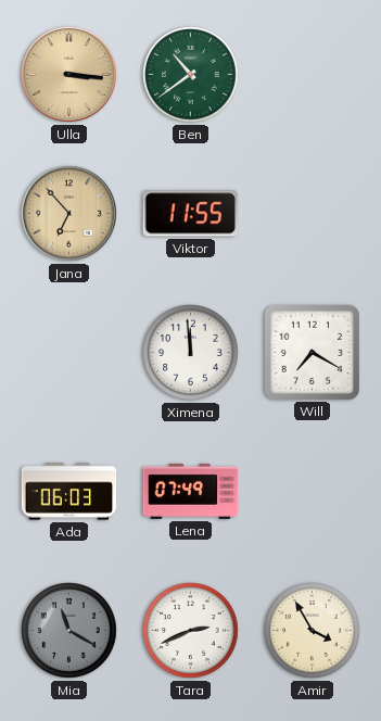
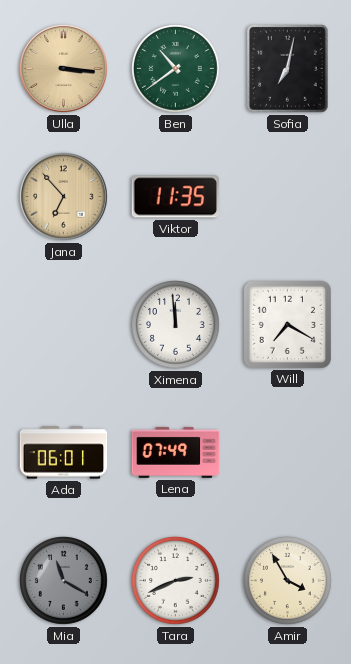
Sofia: none -> 7:02 (288, 69)
Viktor: 11:55 -> 11:35 (176, 197)
Ada: 06:03 -> 06:01 (64, 453)
